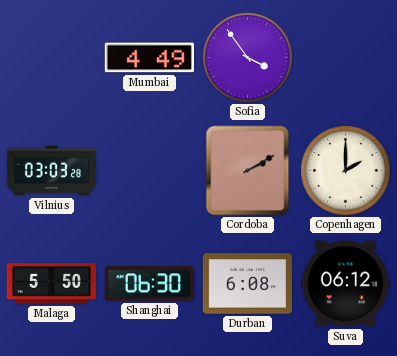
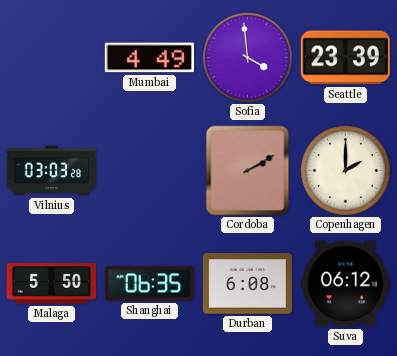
Sofia: 3:54 -> 3:59 (248, 58)
Seattle: none -> 23:39 (345, 58)
Shanghai: 06:30 -> 06:35 (149, 284)
